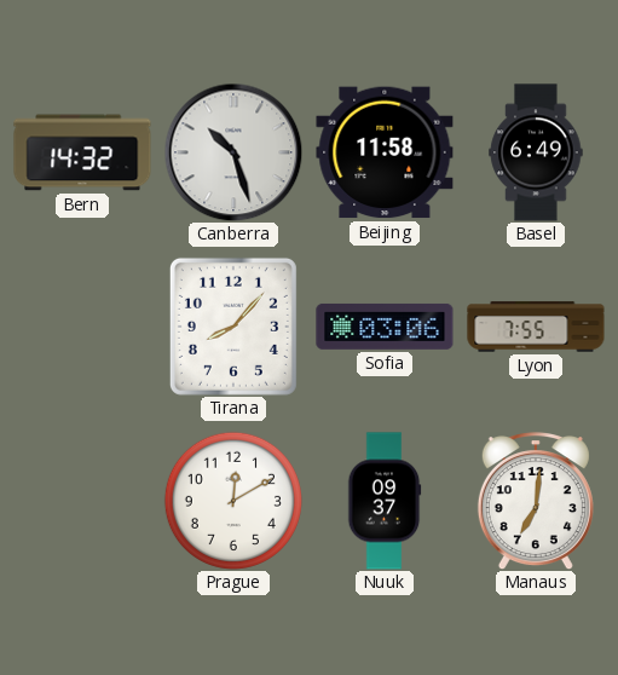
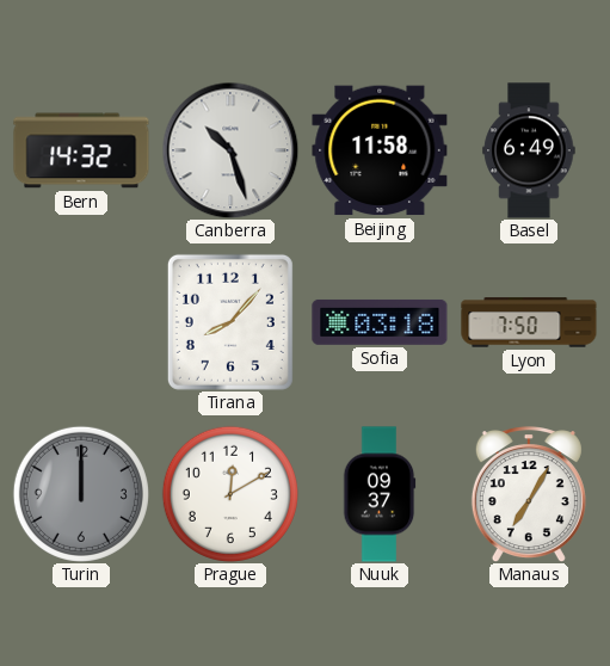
Sofia: 03:06 -> 03:18 (380, 322)
Lyon: 7:55 -> 7:50 (529, 322)
Turin: none -> 12:00 (81, 494)
Manaus: 7:01 -> 7:05 (529, 494)
